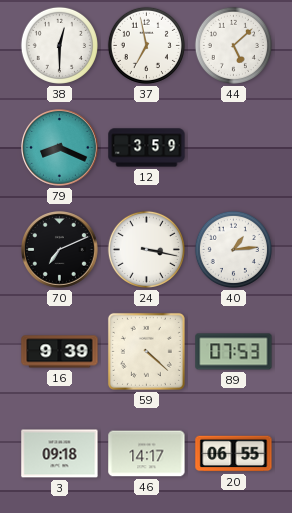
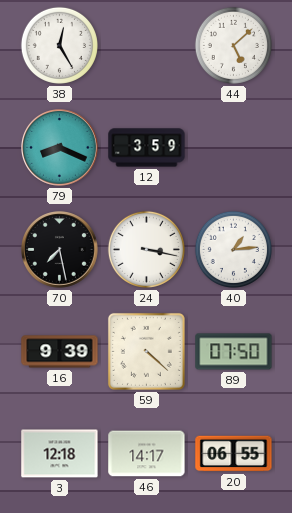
38: 12:30 -> 12:25 (59, 45)
37: 6:58 -> none (146, 45)
70: 7:11 -> 7:28 (60, 250)
89: 07:53 -> 07:50 (234, 352)
3: 09:18 -> 12:18 (60, 454)
